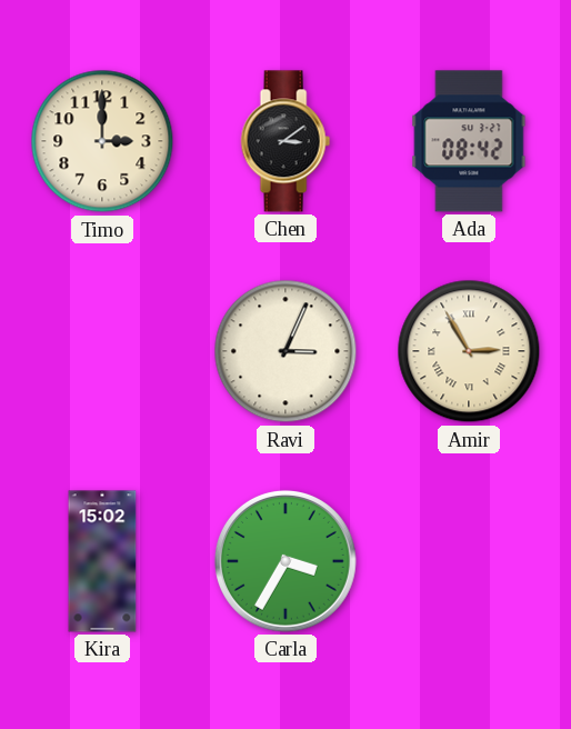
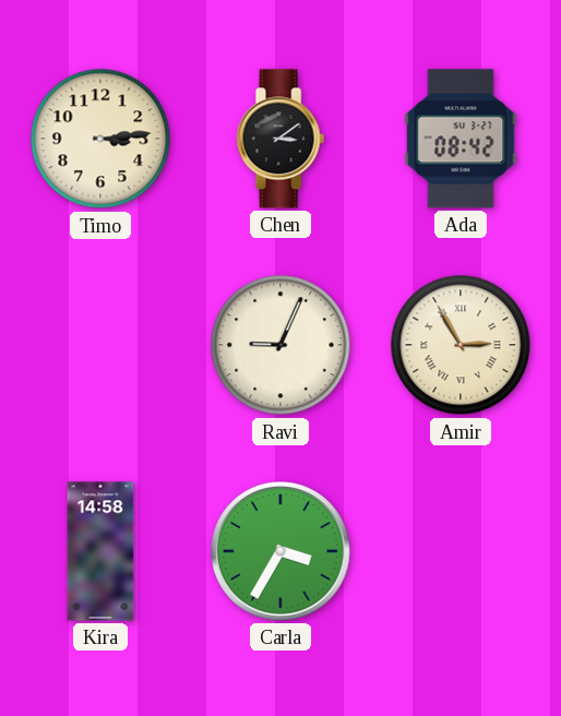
Timo: 3:00 -> 3:14 (100, 139)
Ravi: 3:04 -> 9:04 (280, 345)
Kira: 15:02 -> 14:58 (100, 551)
